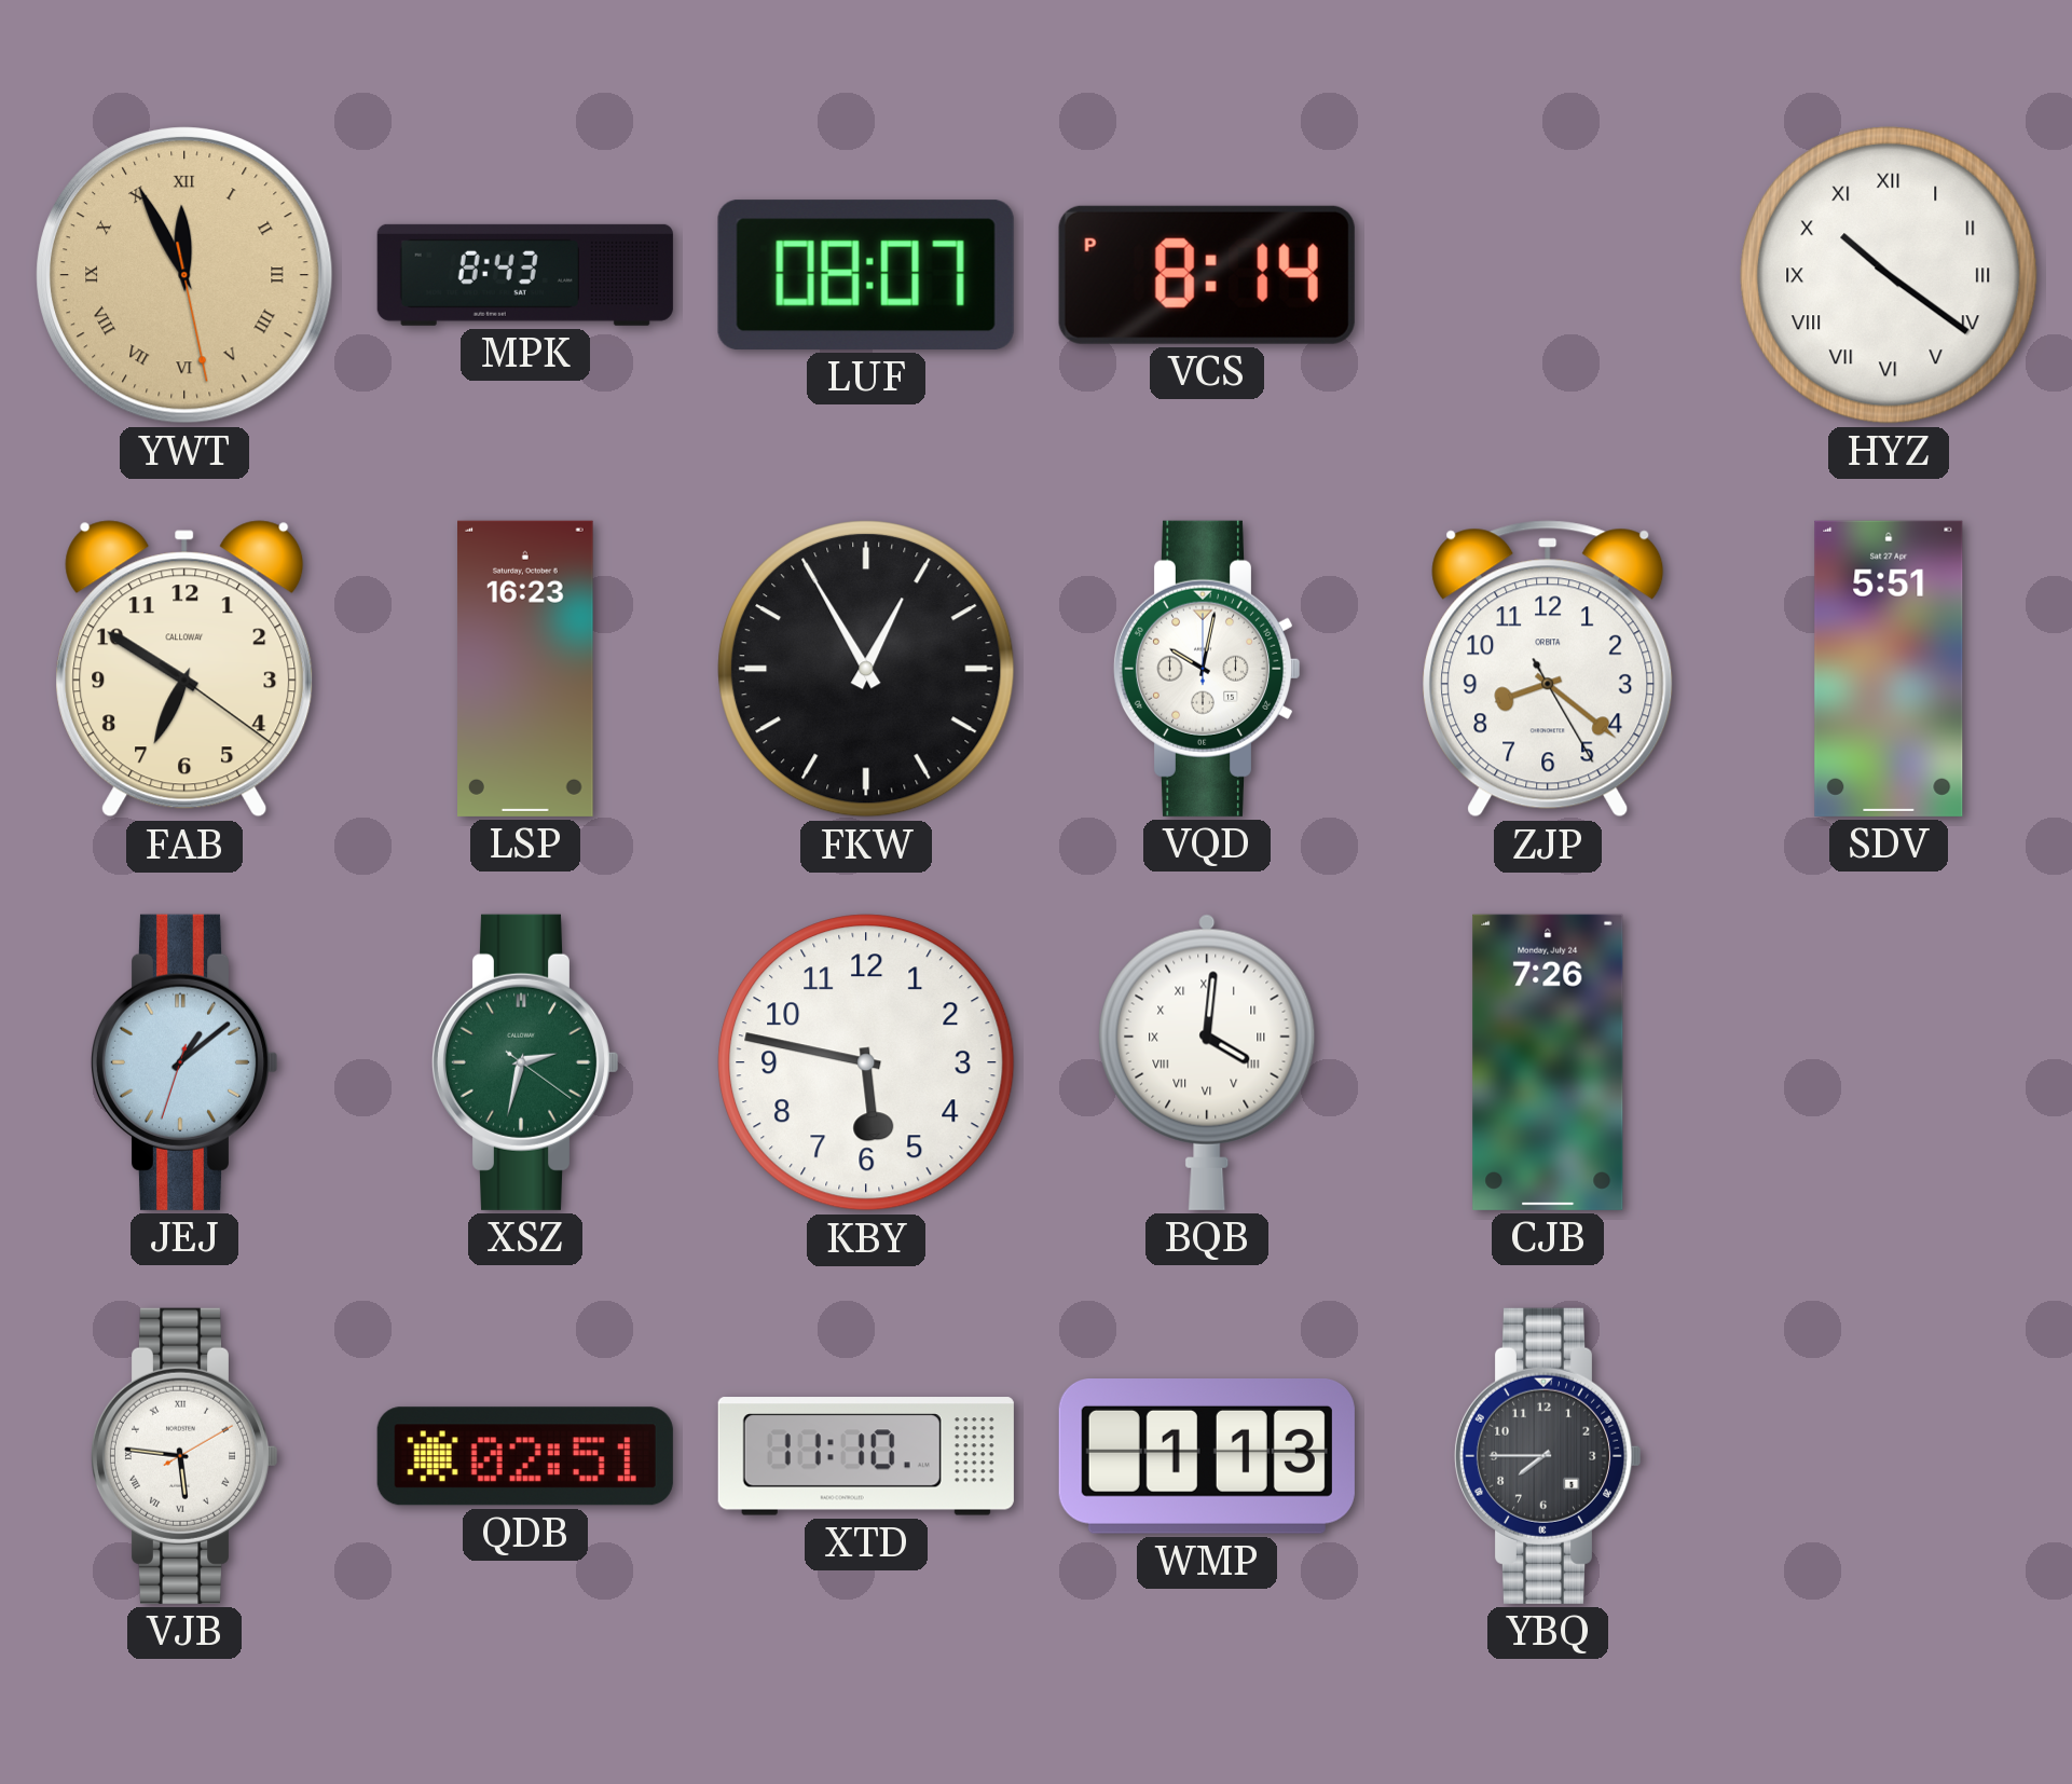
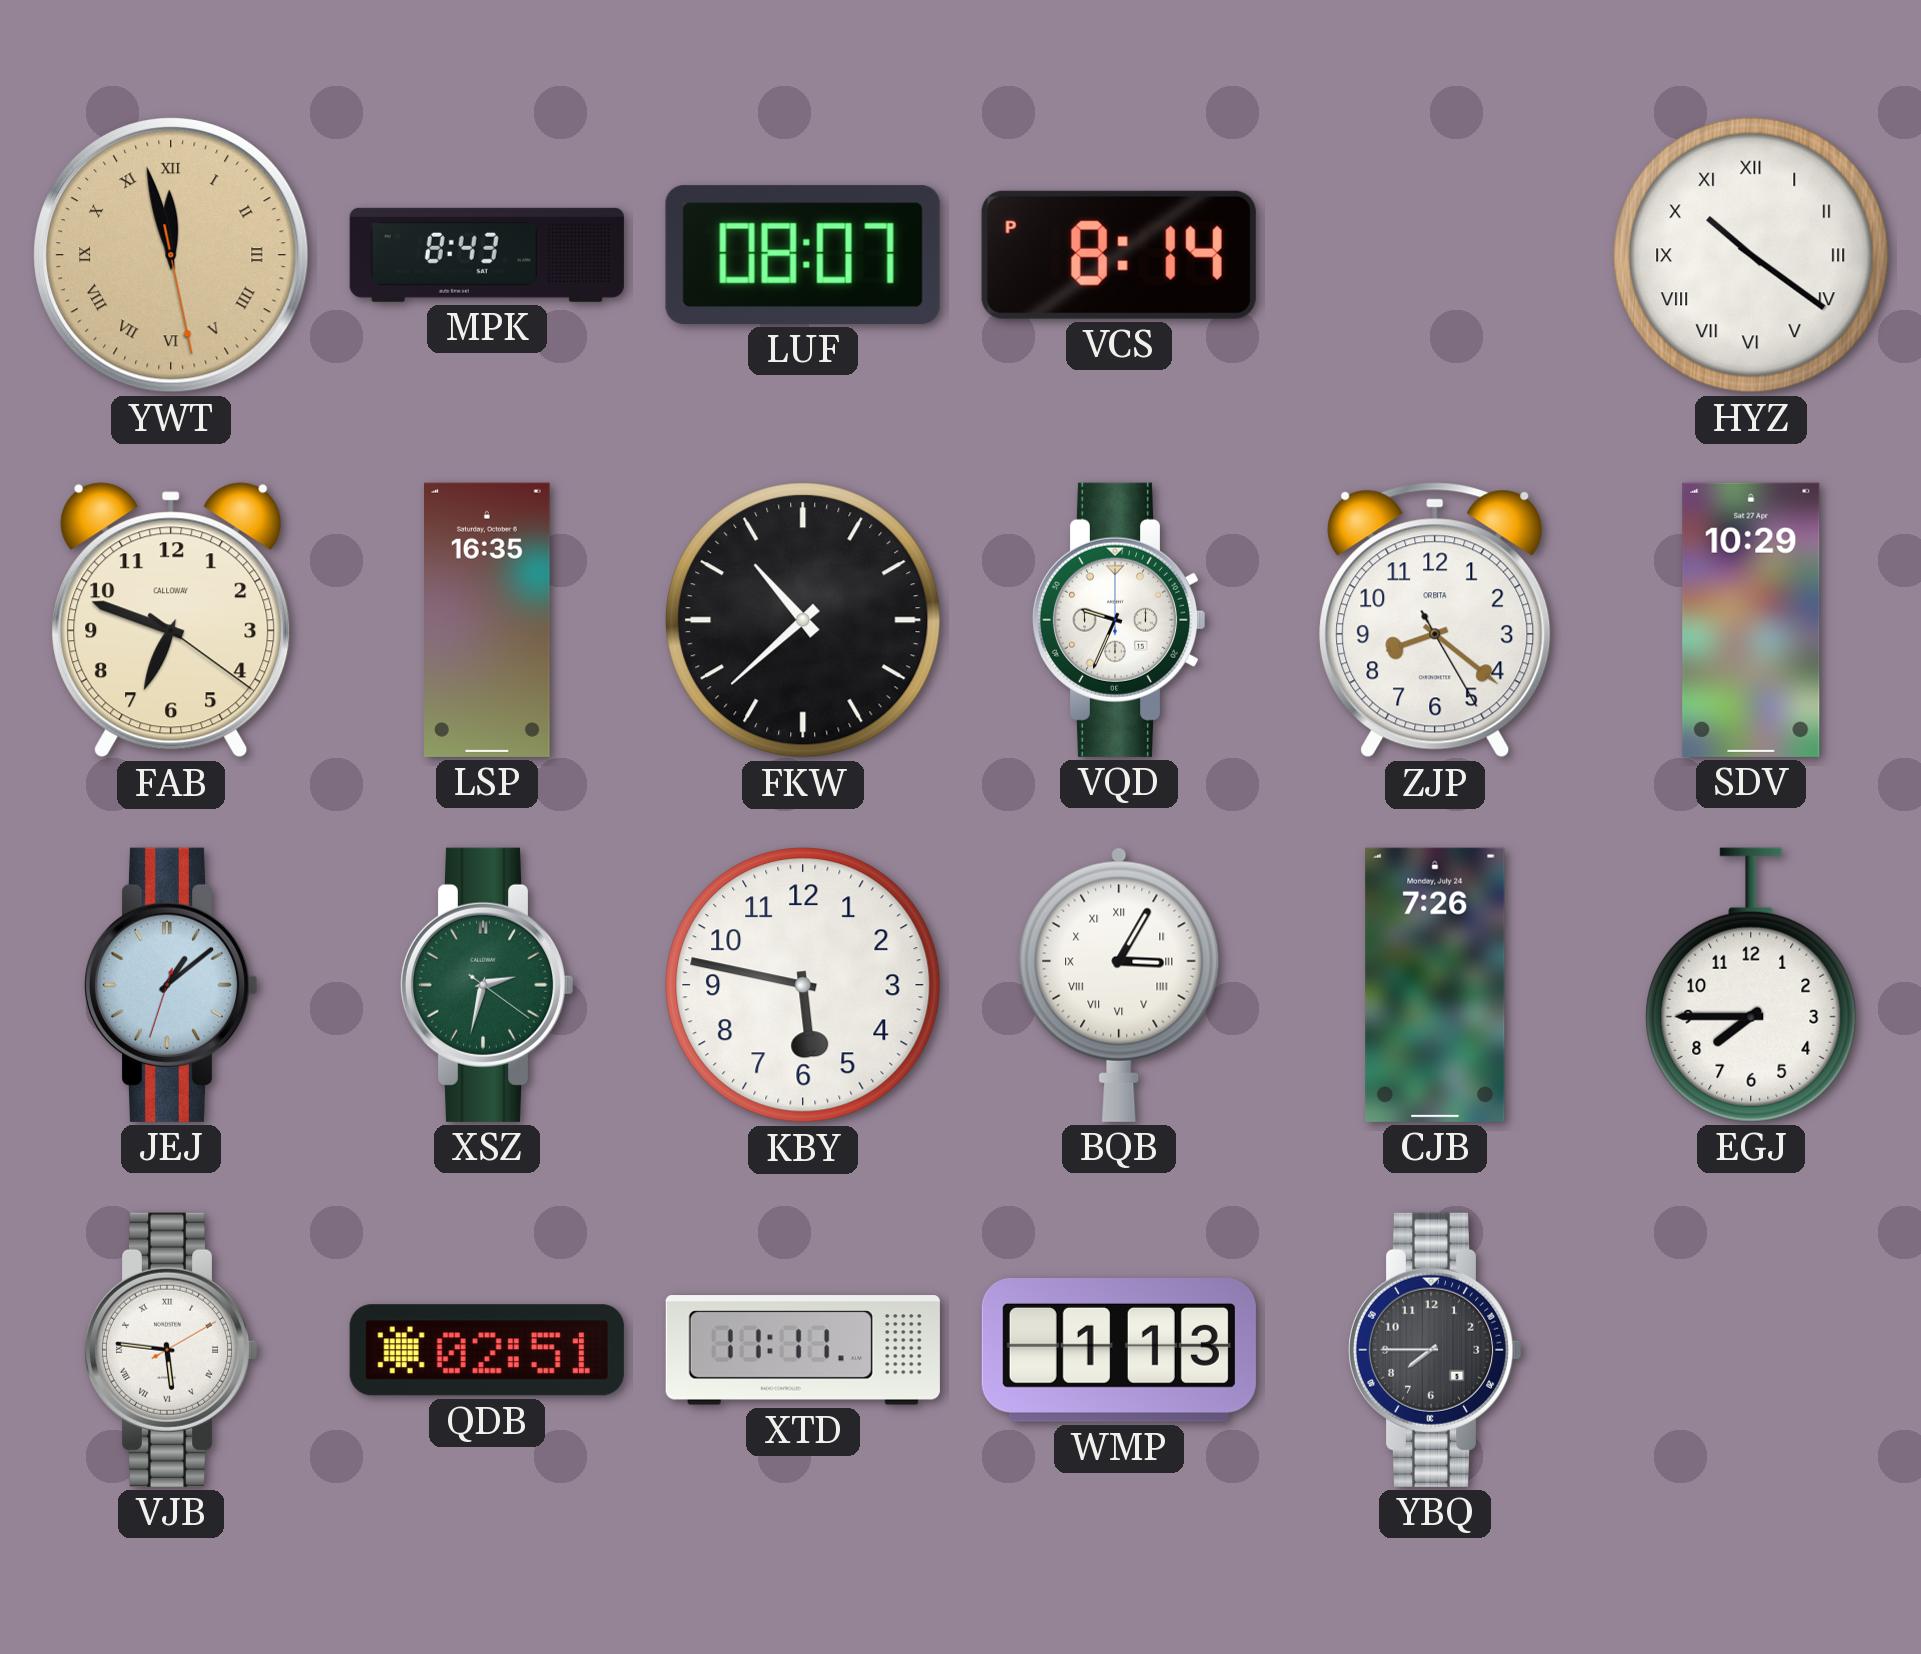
YWT: 11:55 -> 11:57 (171, 255)
FAB: 6:50 -> 6:48 (171, 620)
LSP: 16:23 -> 16:35 (488, 620)
FKW: 12:55 -> 10:38 (803, 620)
VQD: 10:02 -> 9:34 (1119, 620)
SDV: 5:51 -> 10:29 (1751, 620)
BQB: 4:01 -> 3:05 (1119, 985)
EGJ: none -> 7:45 (1751, 985)
XTD: 11:10 -> 11:11 (803, 1350)
